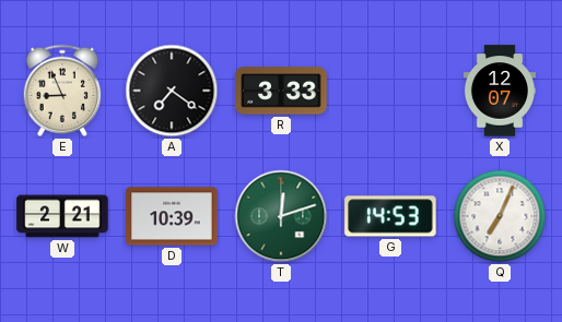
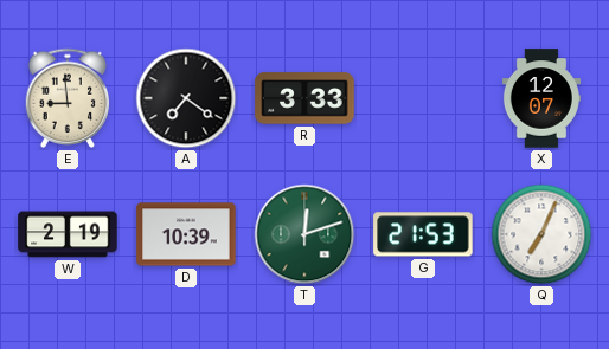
E: 8:56 -> 8:59 (68, 98)
W: 2:21 -> 2:19 (68, 234)
G: 14:53 -> 21:53 (423, 234)
